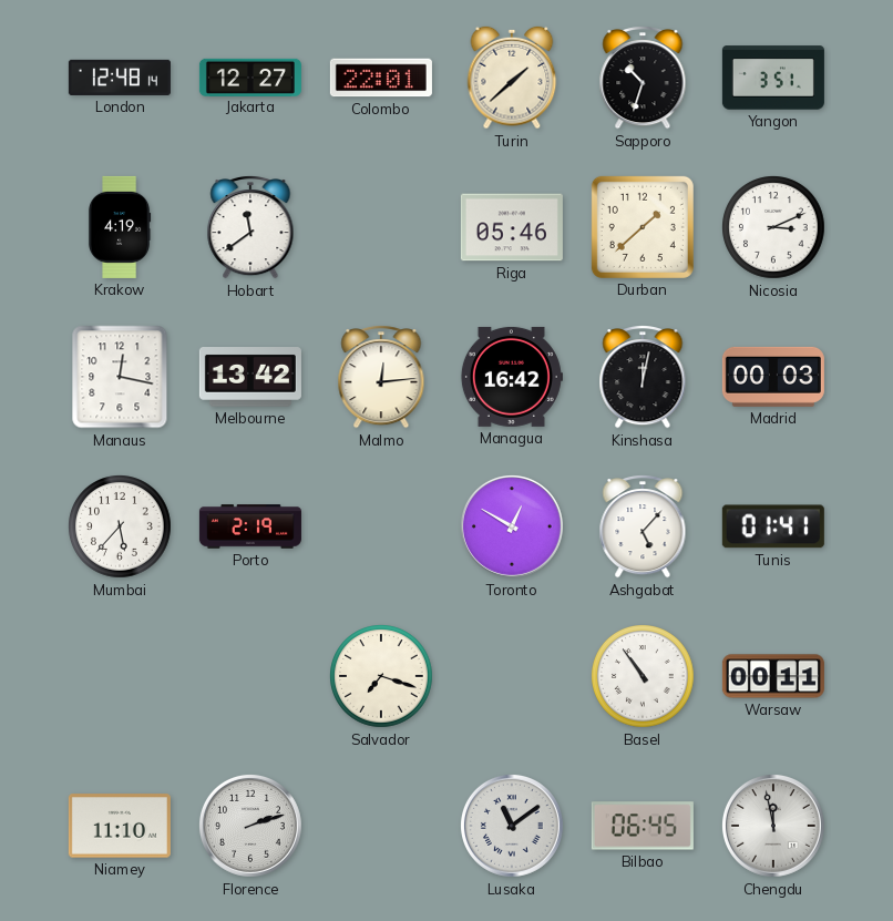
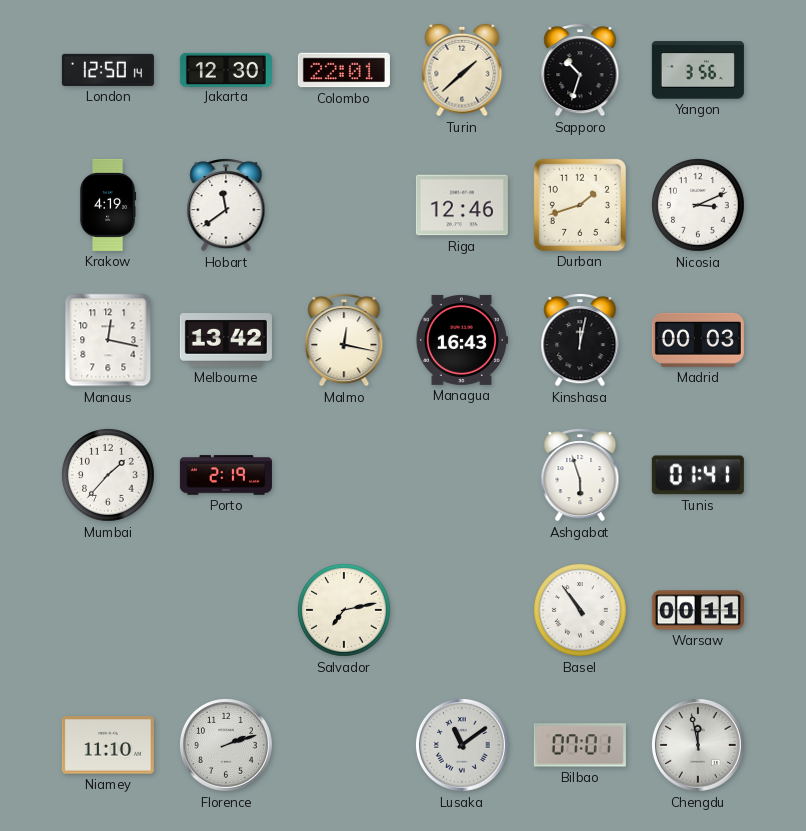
London: 12:48 -> 12:50 (108, 70)
Jakarta: 12:27 -> 12:30 (226, 69)
Yangon: 3:51 -> 3:56 (698, 70)
Riga: 05:46 -> 12:46 (462, 205)
Durban: 1:38 -> 1:42 (580, 205)
Malmo: 12:14 -> 12:17 (344, 341)
Managua: 16:42 -> 16:43 (461, 340)
Mumbai: 5:37 -> 1:37 (109, 476)
Toronto: 12:50 -> none (512, 526)
Ashgabat: 5:07 -> 5:57 (580, 476)
Salvador: 7:18 -> 7:13 (345, 611)
Bilbao: 06:45 -> 07:01 (580, 745)
